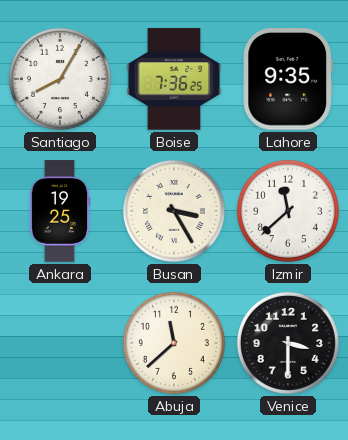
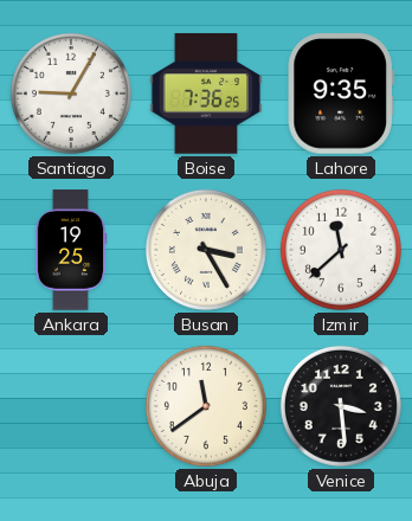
Santiago: 8:05 -> 9:05 (71, 94)
Abuja: 11:38 -> 11:39 (206, 406)
Venice: 3:30 -> 3:29 (341, 406)
